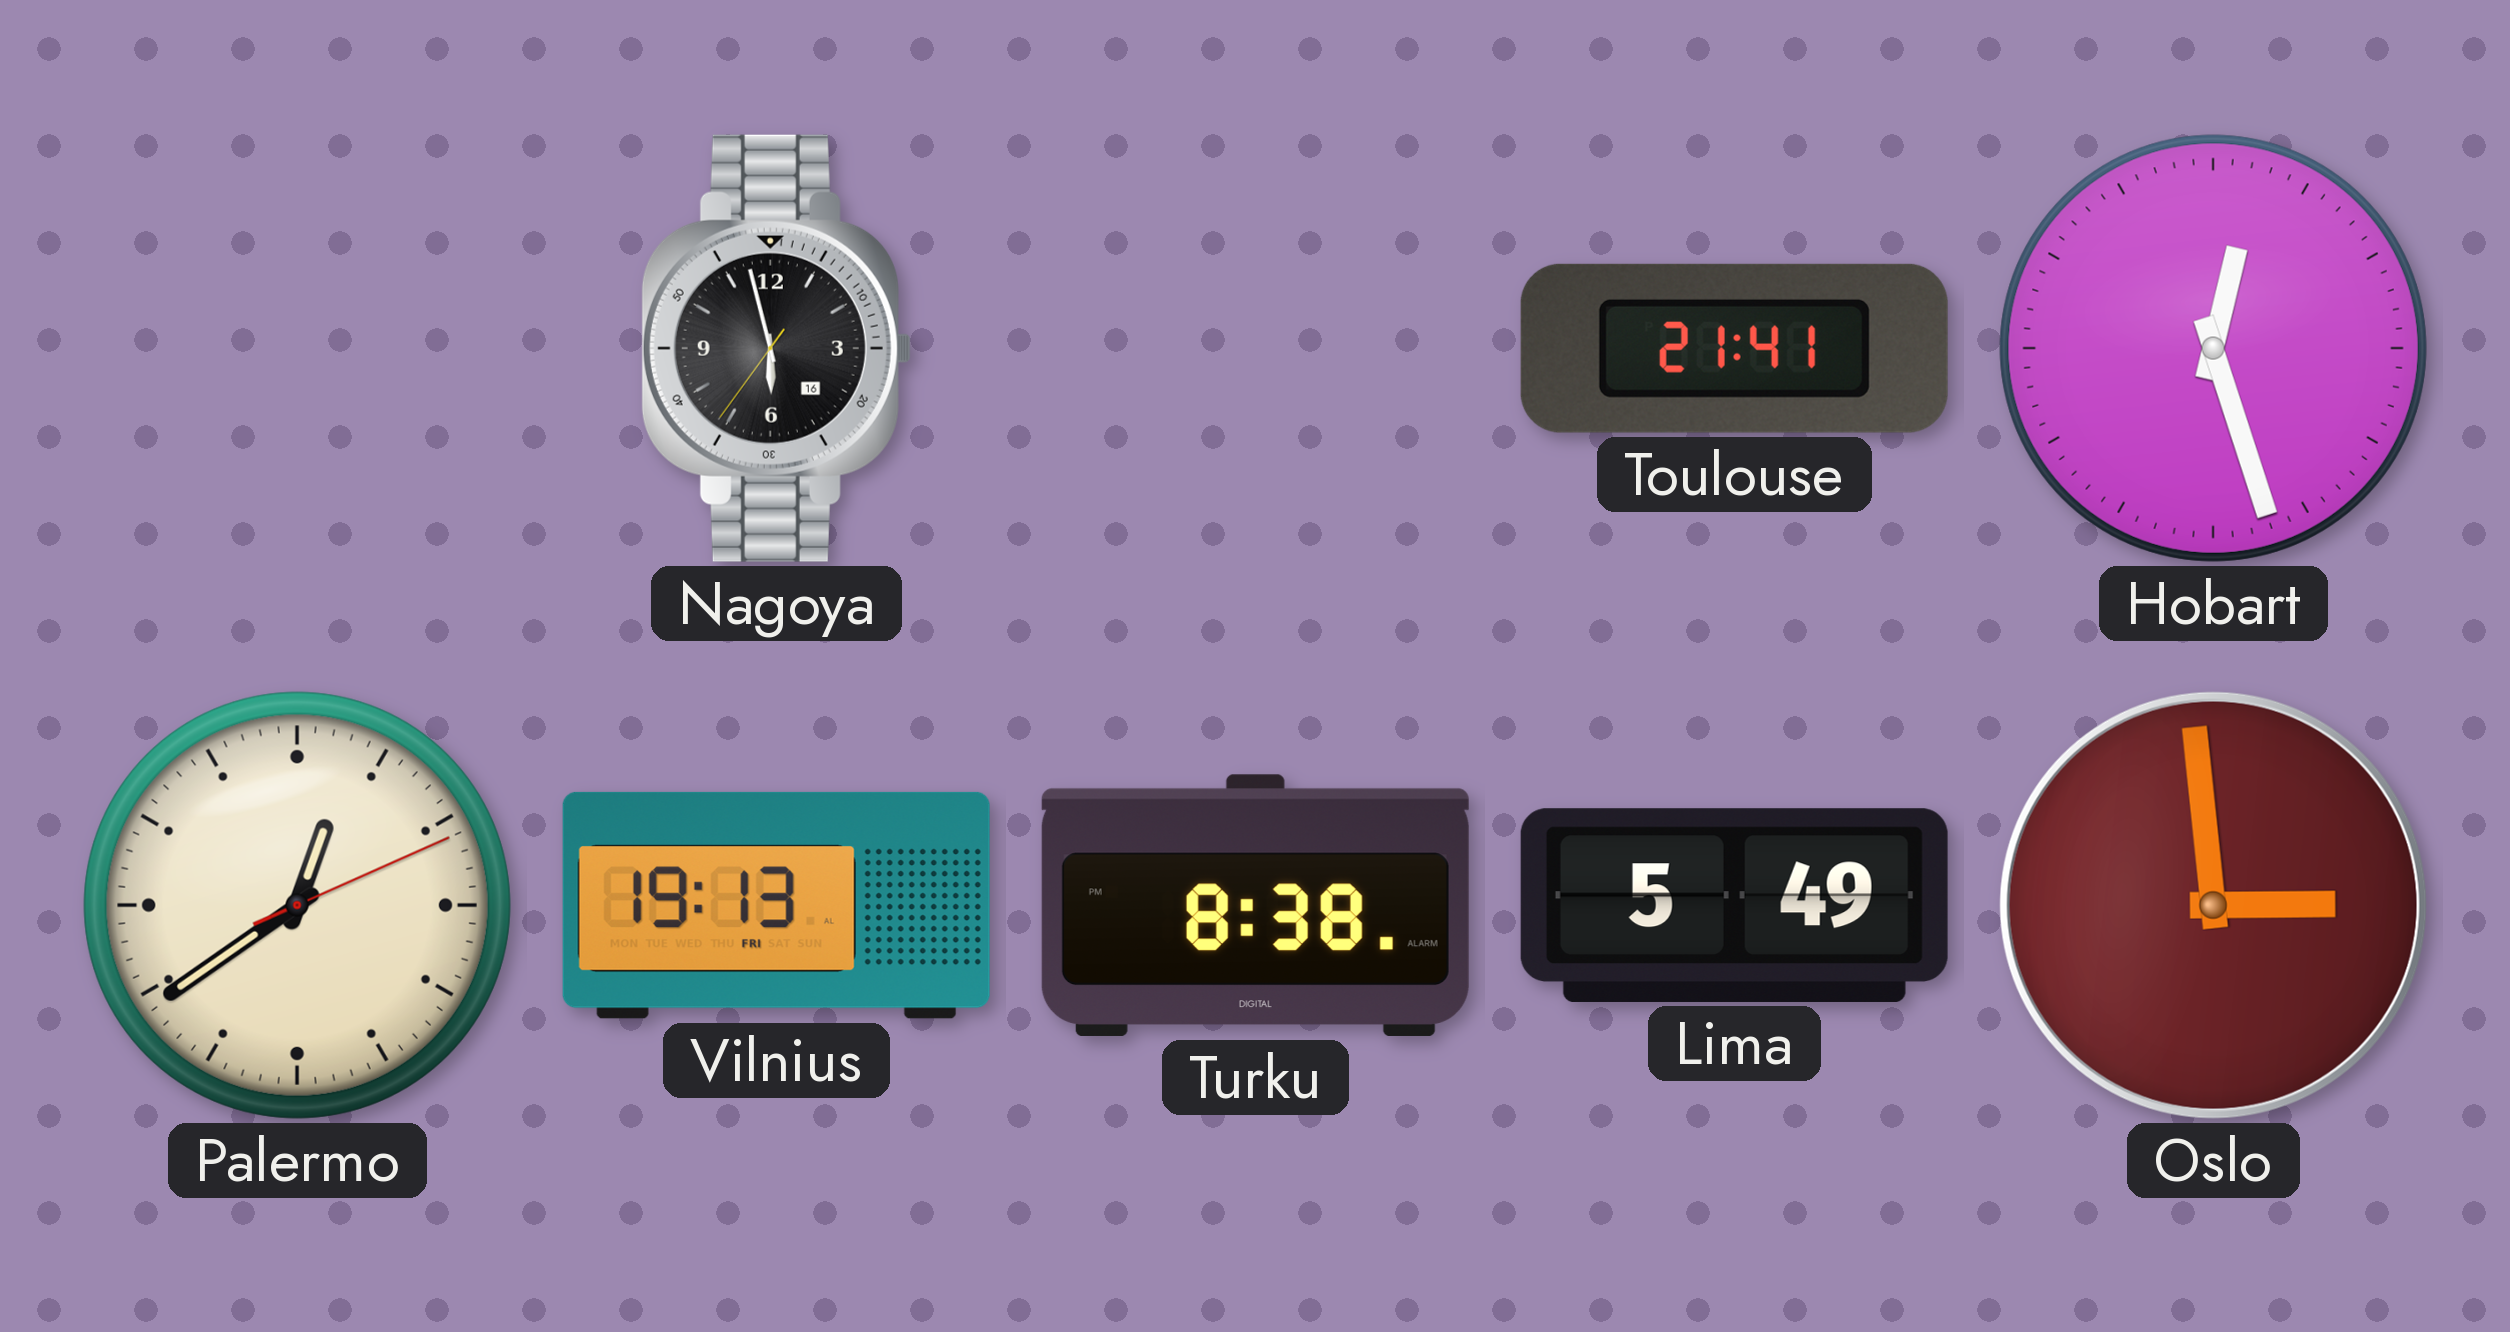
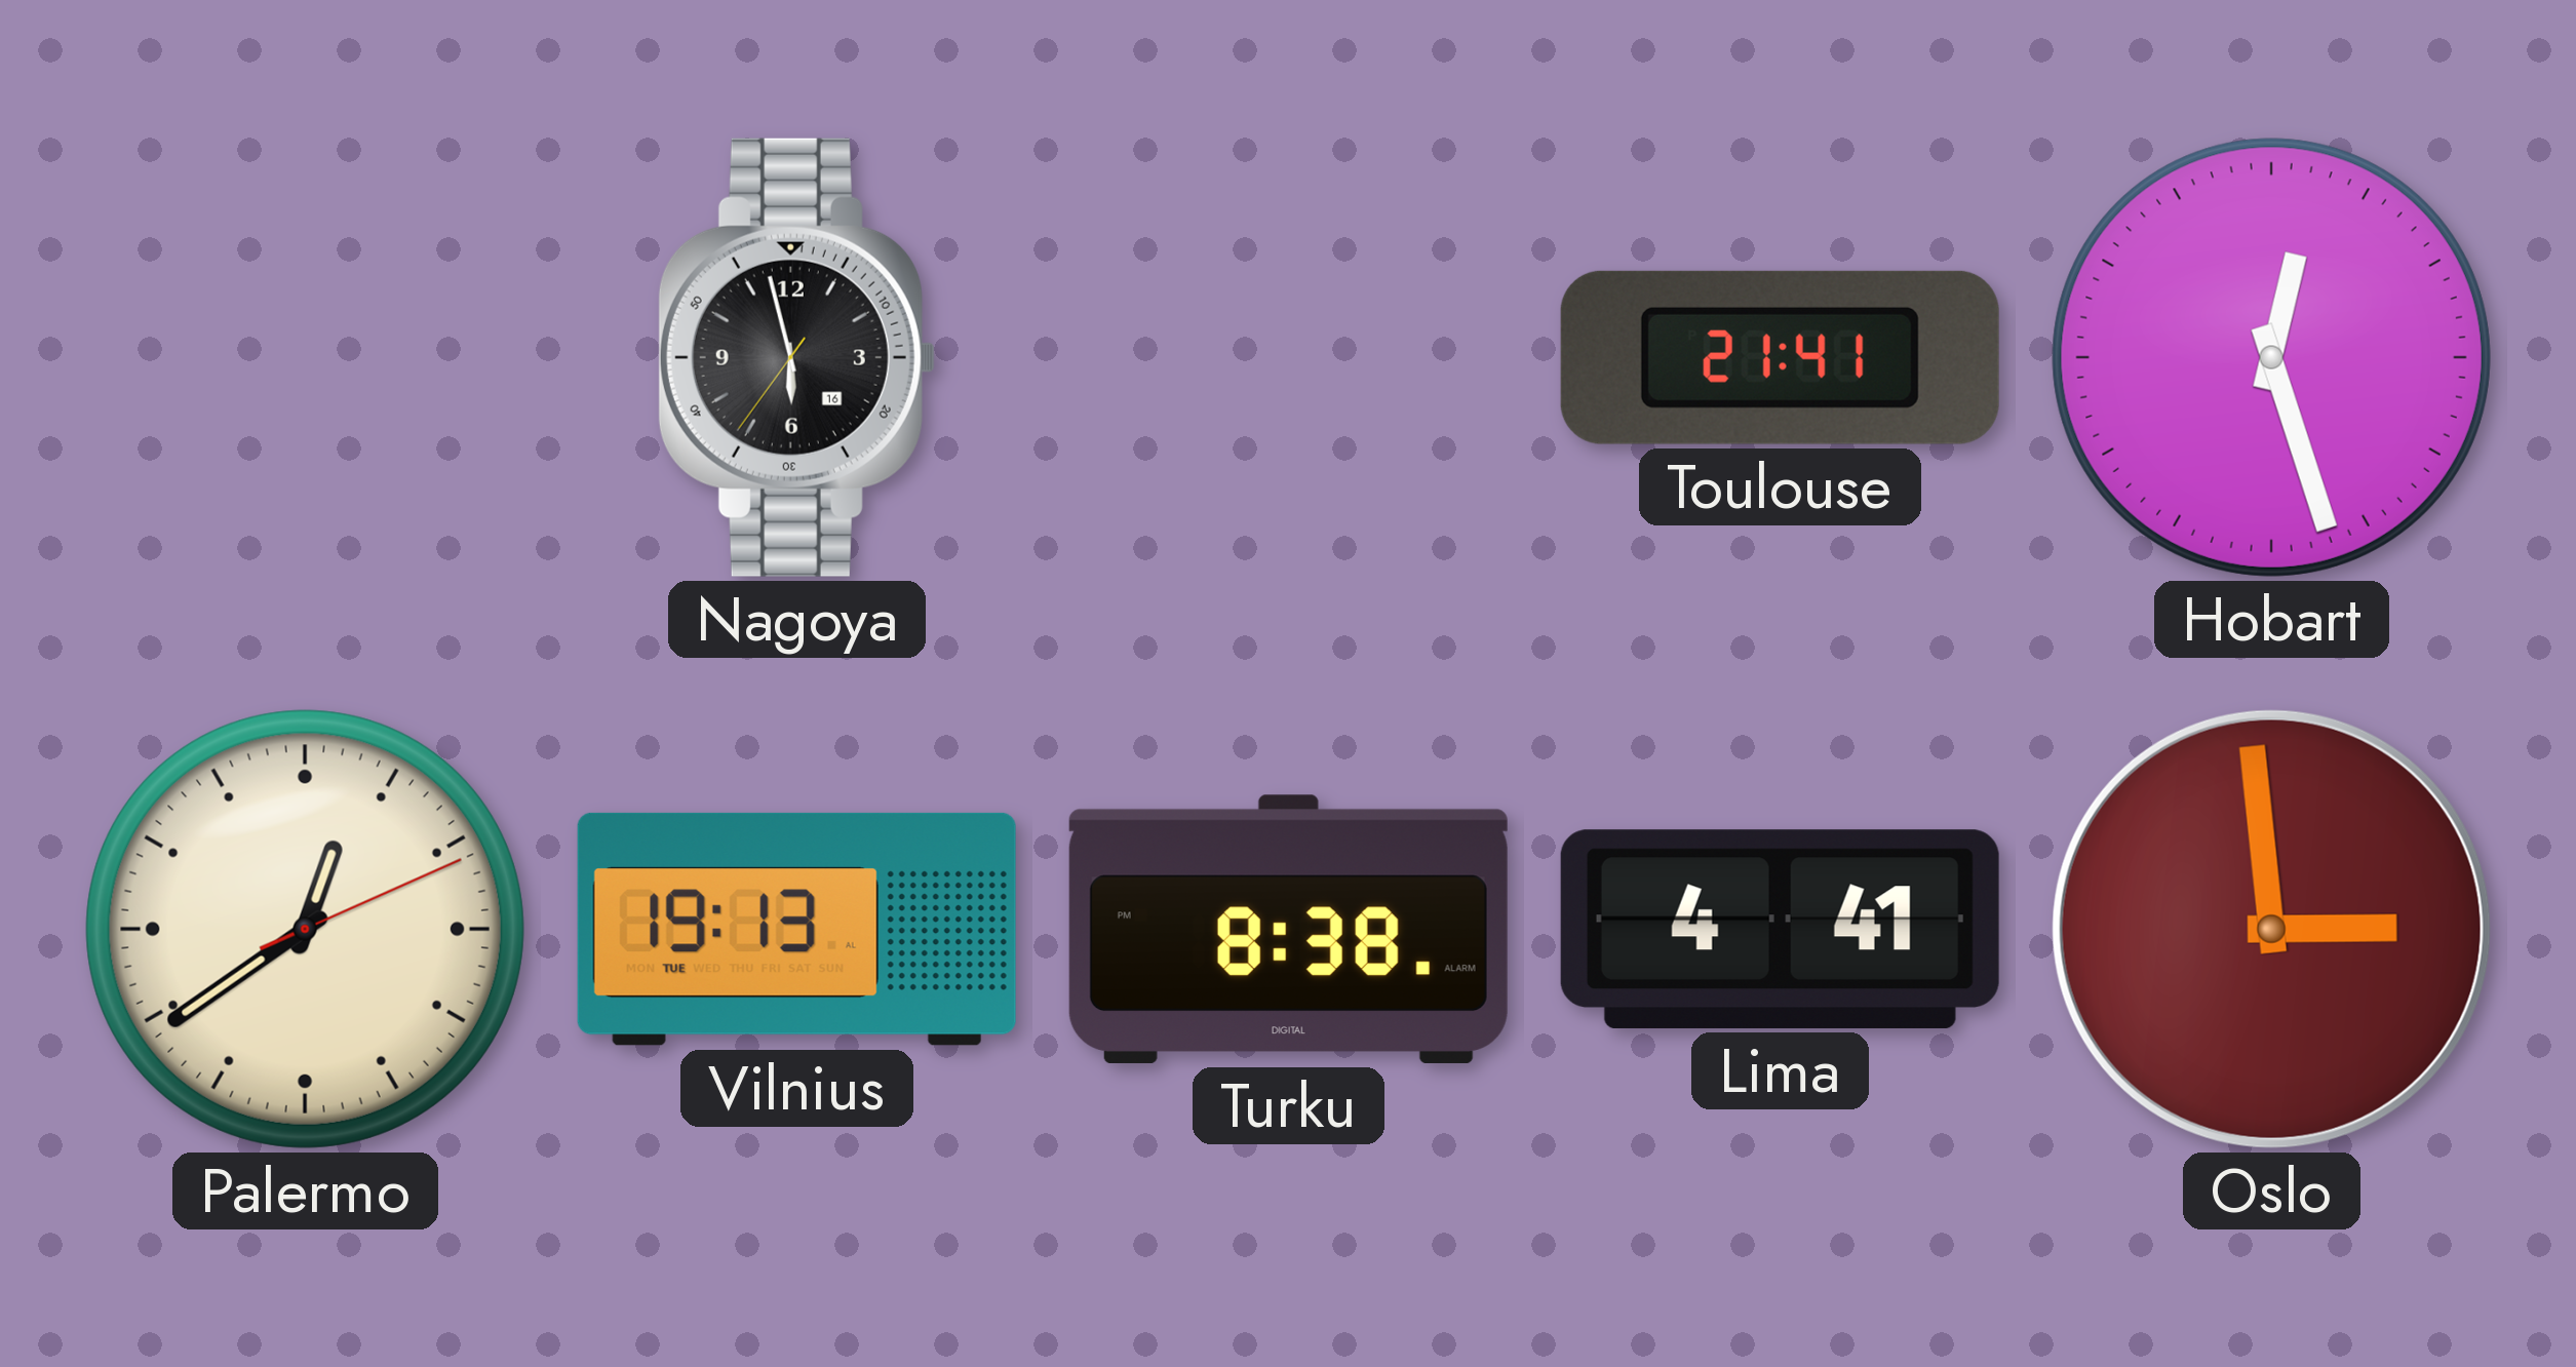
Vilnius date: FRI -> TUE (796, 929)
Lima: 5:49 -> 4:41 (1780, 929)
